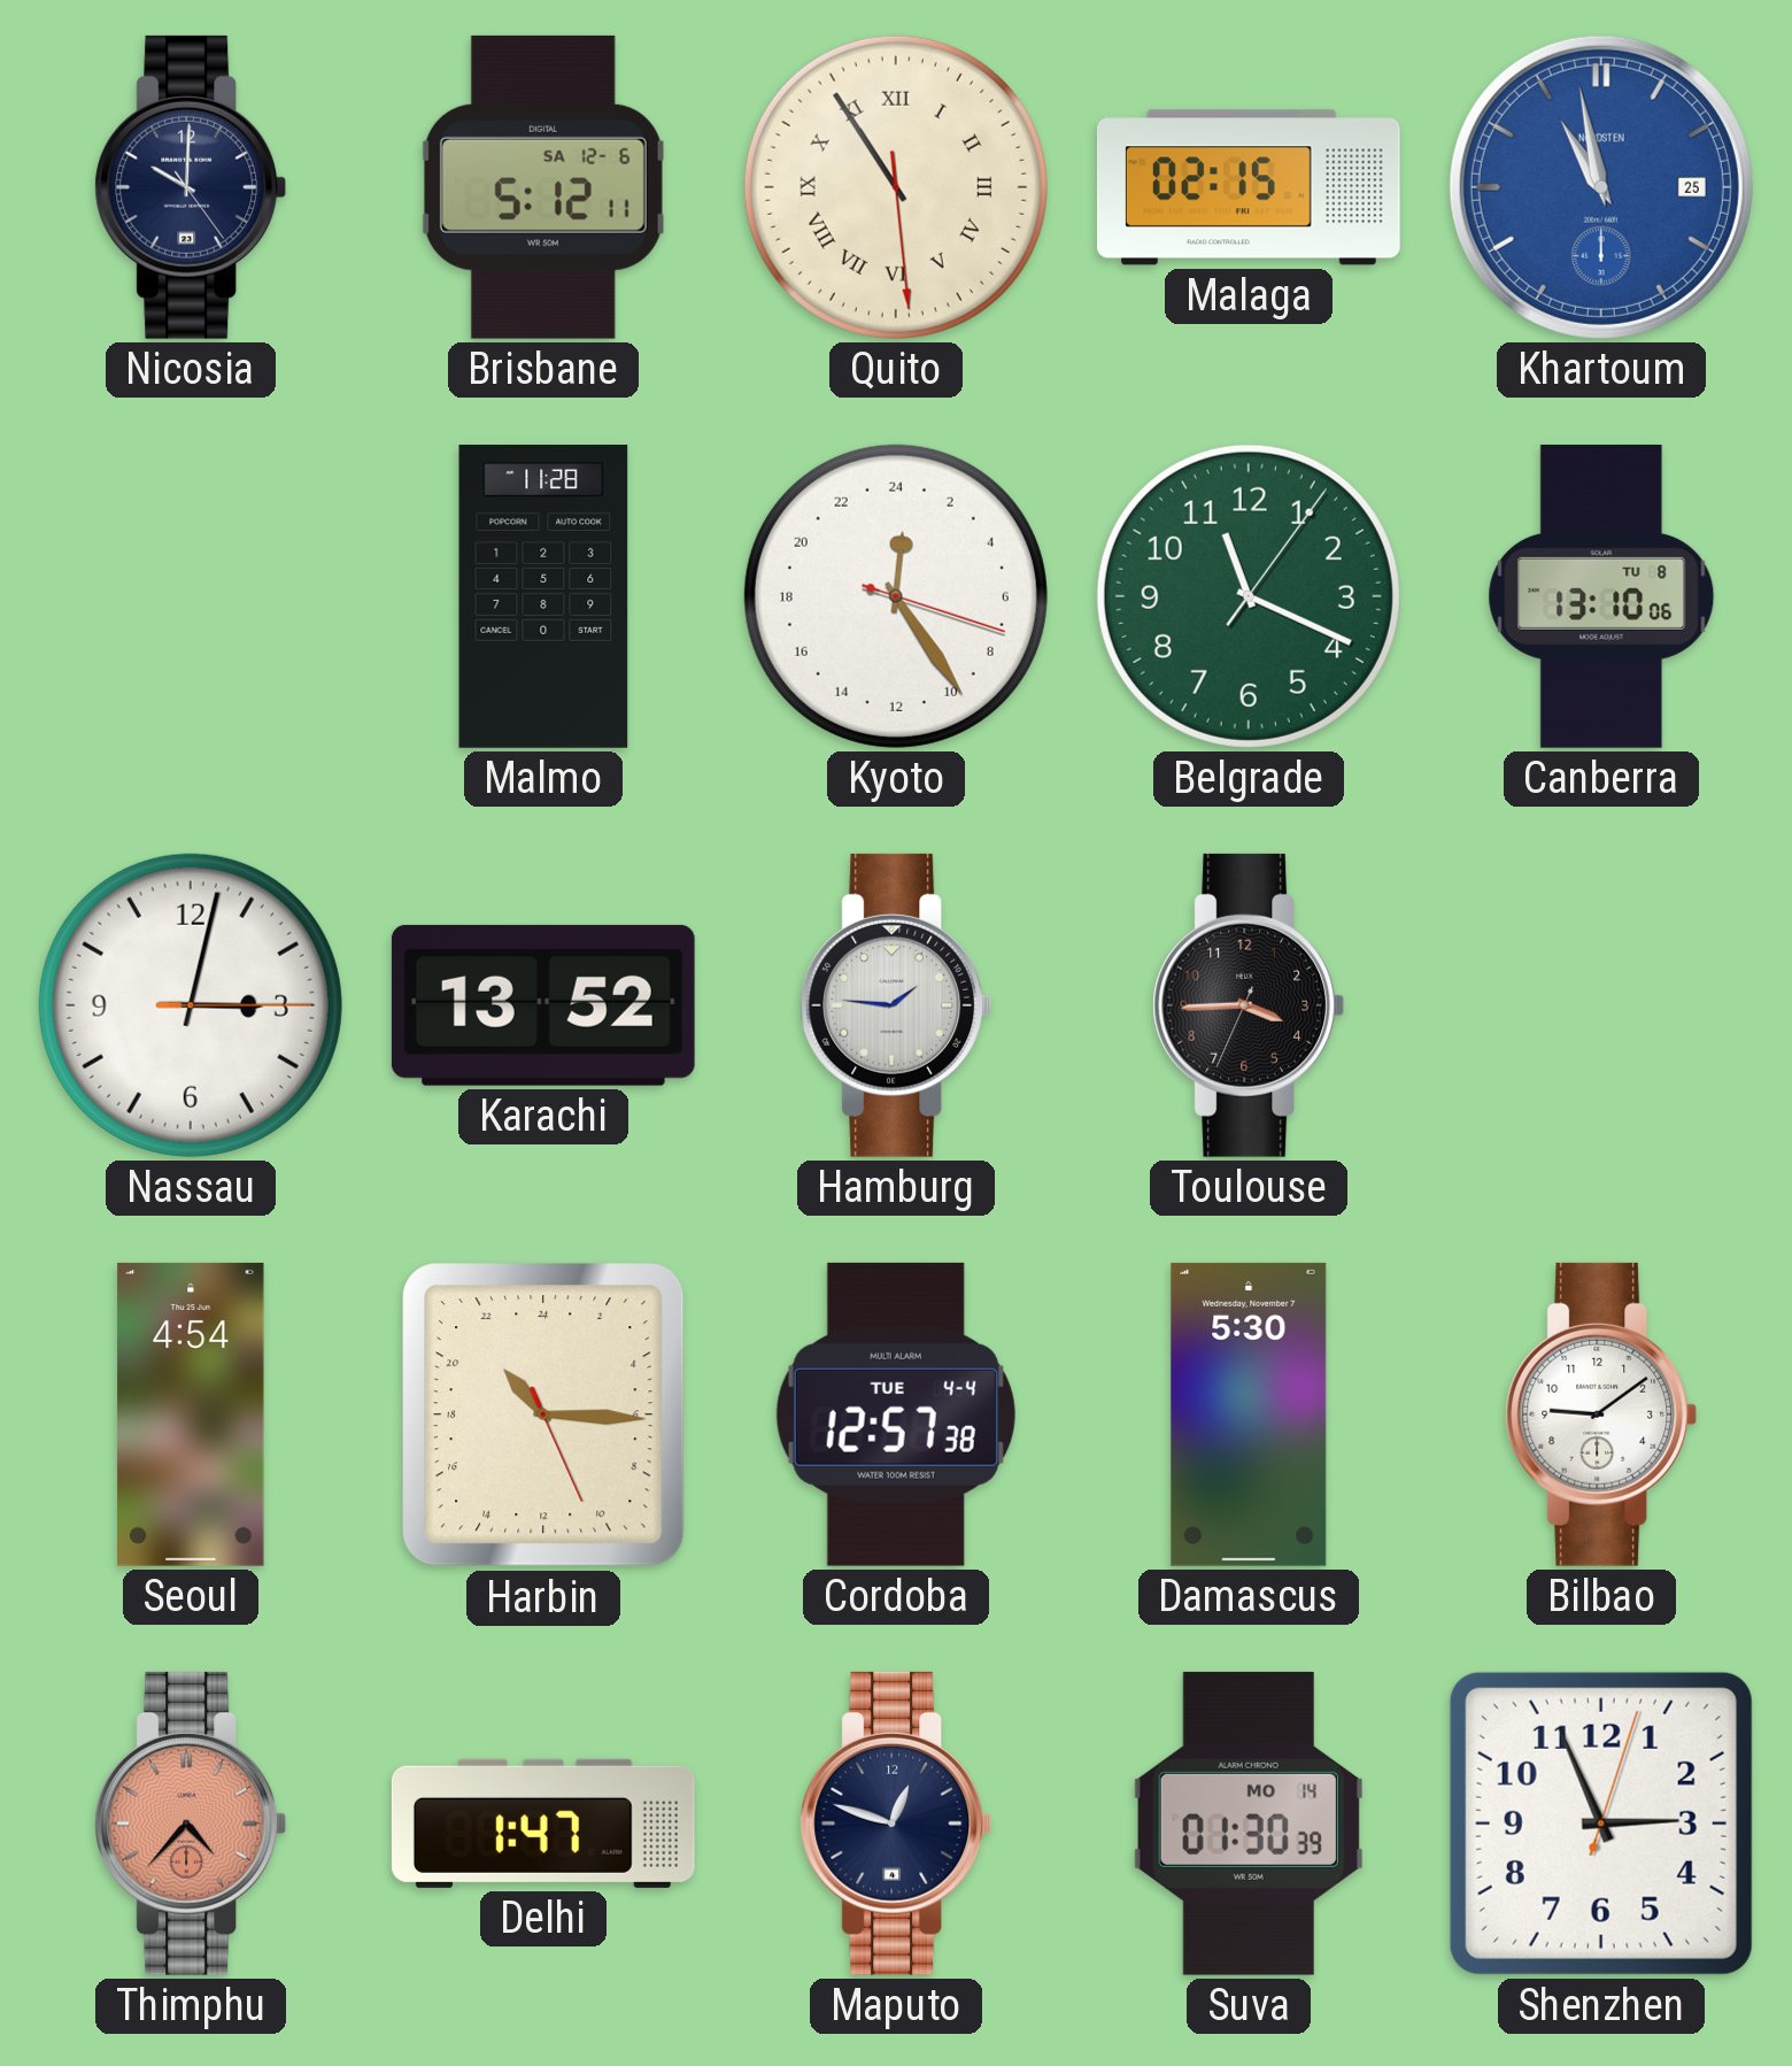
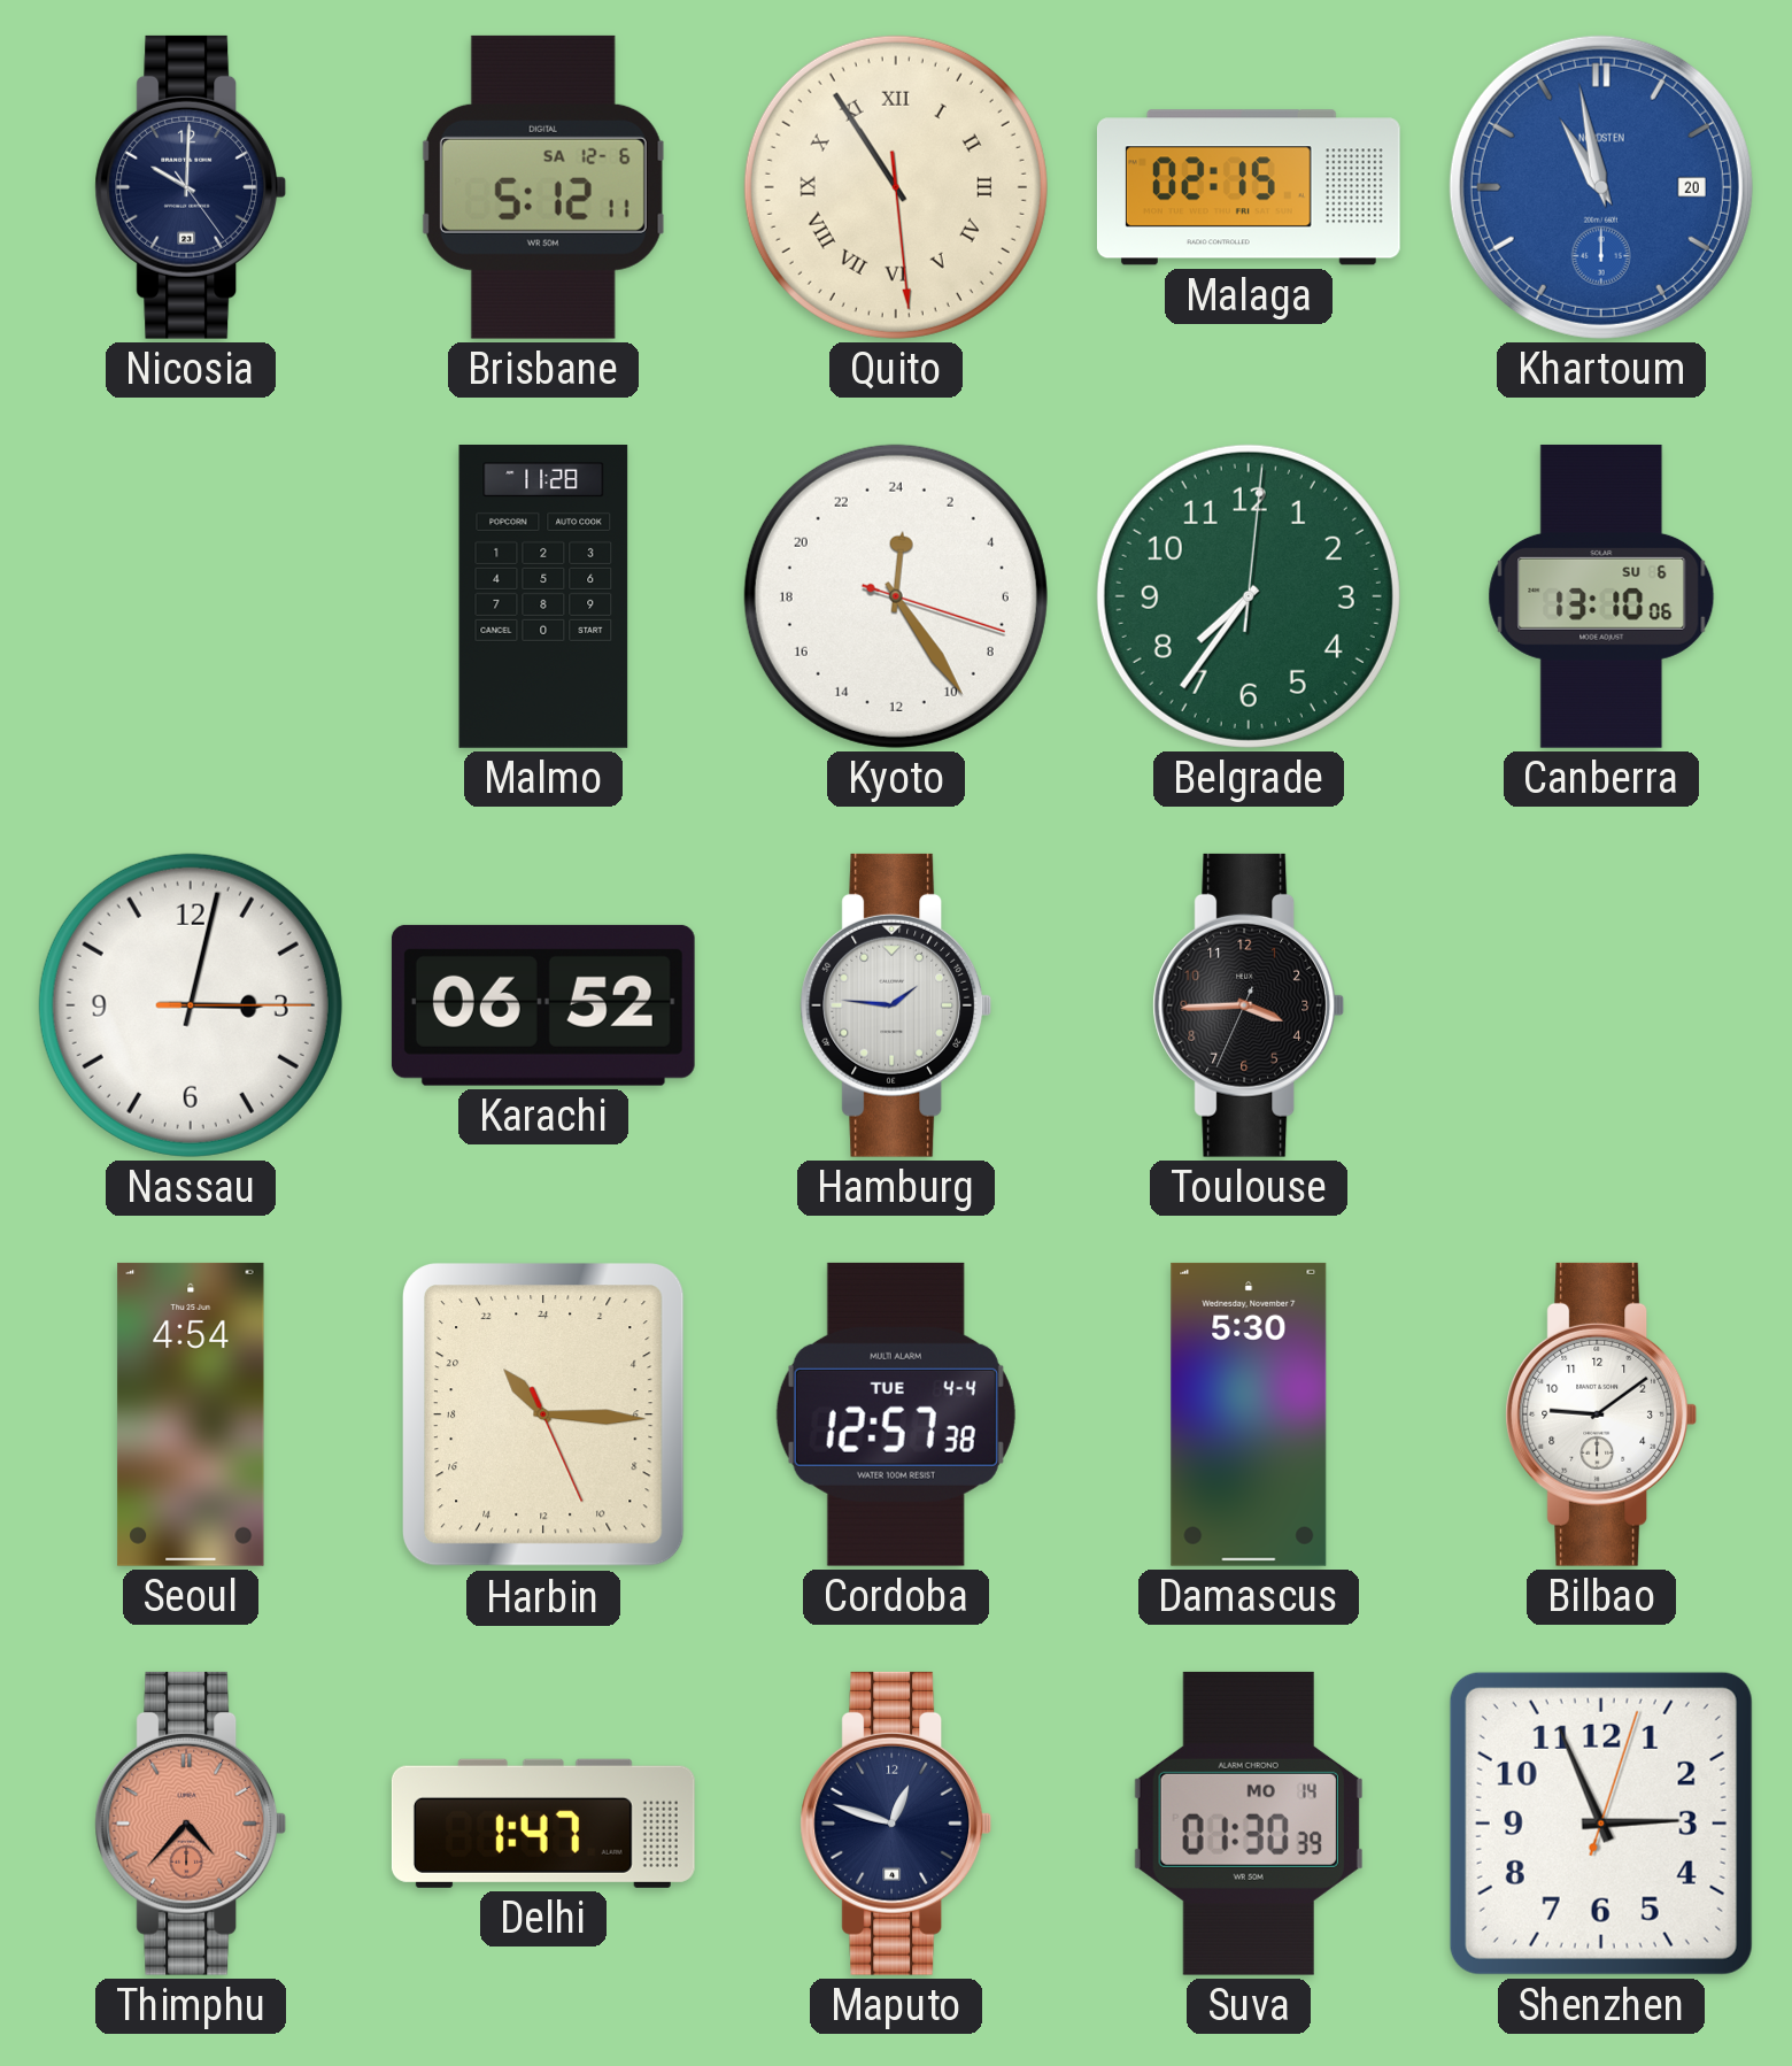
Khartoum date: 25 -> 20 (1601, 187)
Belgrade: 11:19 -> 7:36 (1249, 596)
Canberra date: TU 8 -> SU 6 (1601, 596)
Karachi: 13:52 -> 06:52 (543, 1005)
